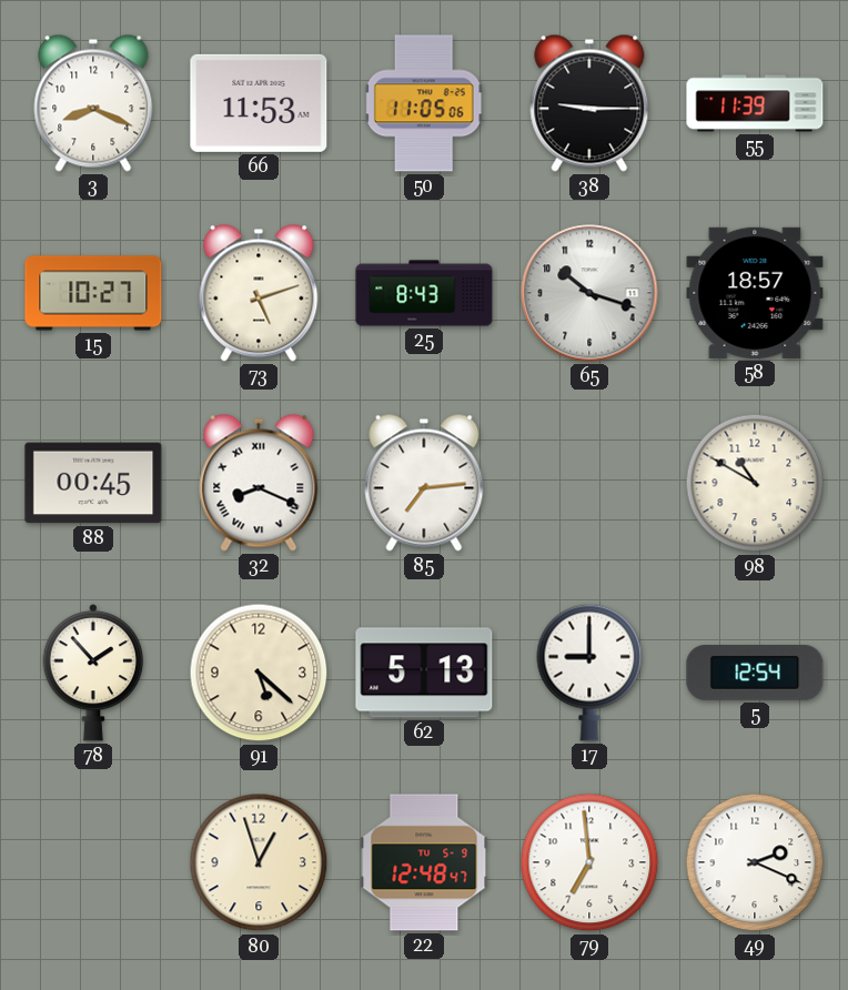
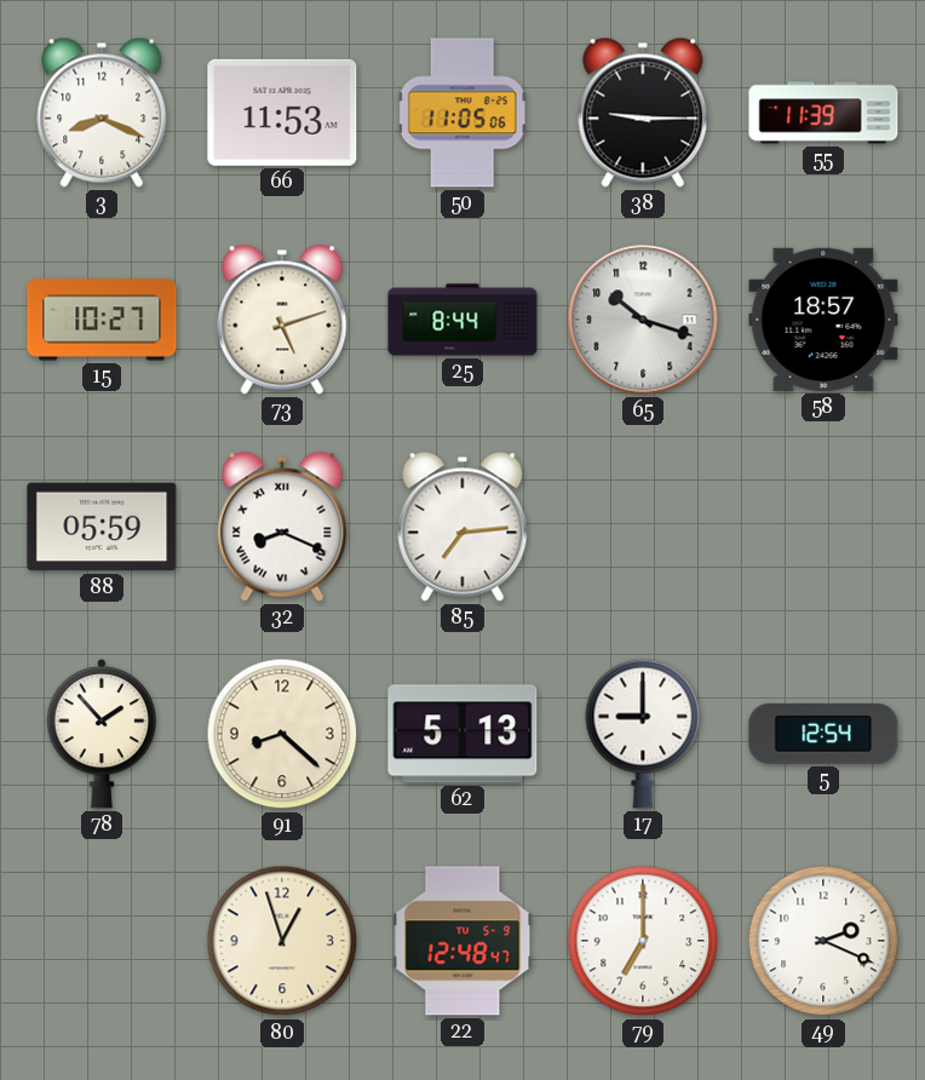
25: 8:43 -> 8:44 (462, 320)
88: 00:45 -> 05:59 (102, 527)
98: 10:50 -> none (755, 483)
91: 5:22 -> 8:22 (282, 734)
79: 6:59 -> 7:00 (643, 941)
